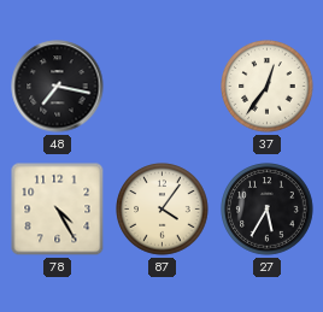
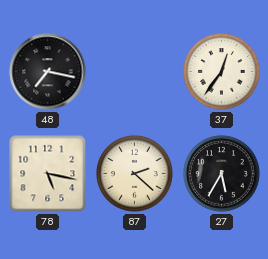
78: 4:25 -> 5:17 (48, 174)
87: 4:06 -> 2:22 (135, 174)
